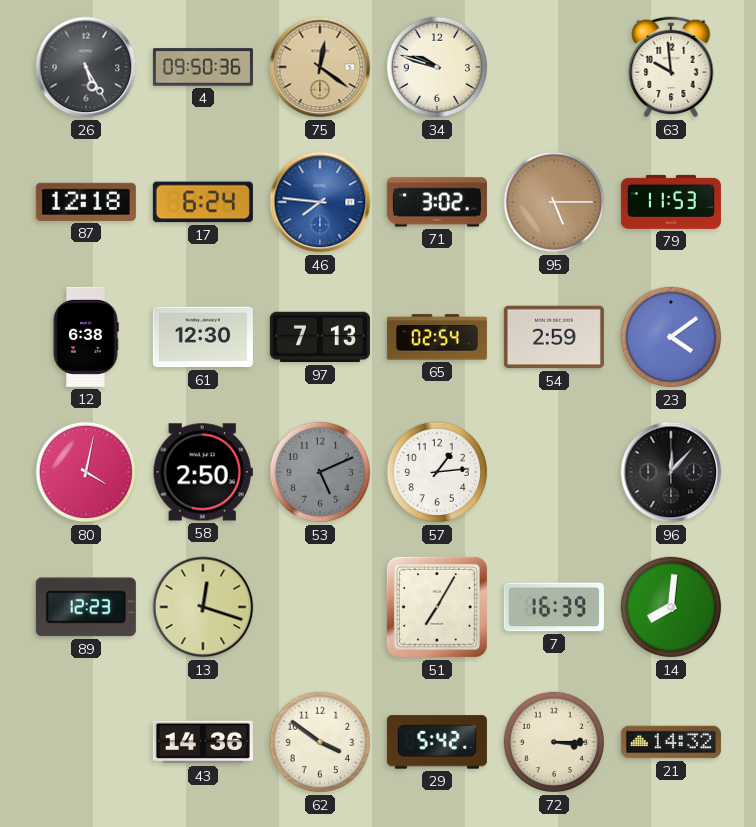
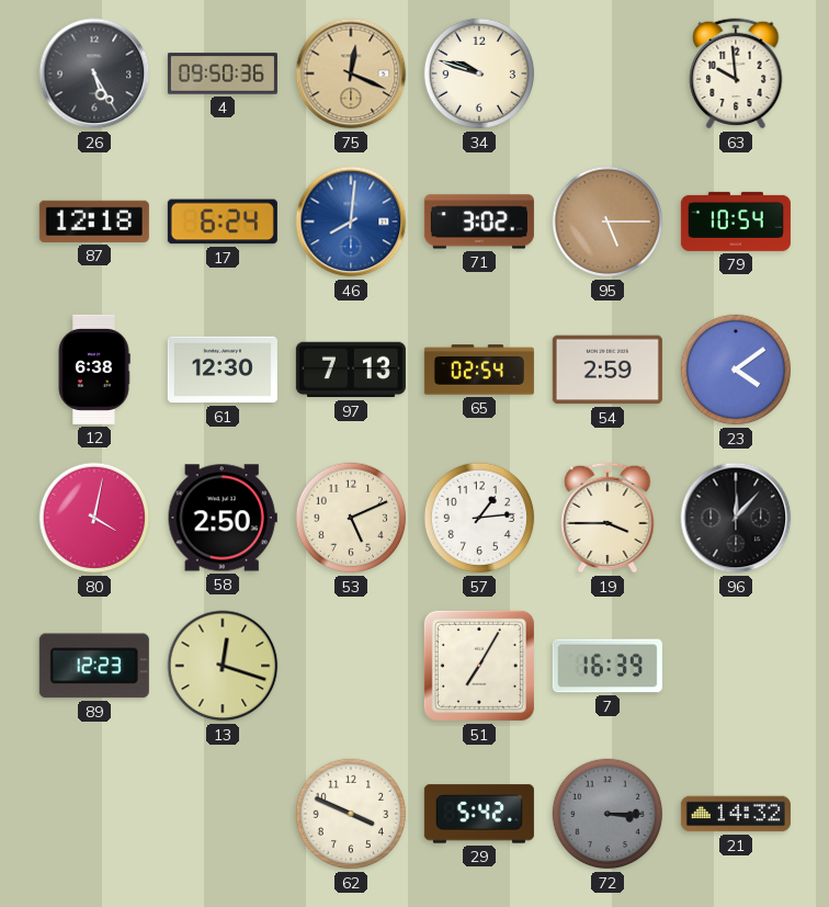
75: 12:21 -> 12:19 (351, 73)
46: 7:46 -> 8:01 (351, 222)
79: 11:53 -> 10:54 (736, 222)
53 dial: grey -> cream (351, 518)
19: none -> 3:45 (607, 518)
14: 8:01 -> none (671, 607)
43: 14:36 -> none (203, 742)
62: 3:51 -> 3:49 (351, 814)
72 dial: cream -> grey (607, 814)
